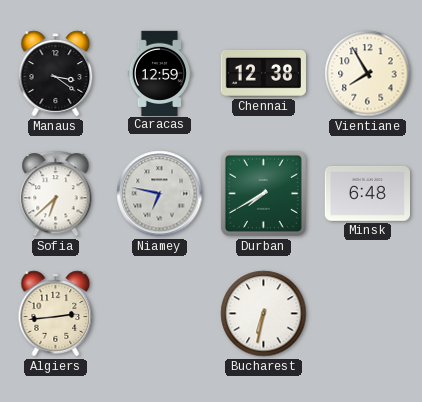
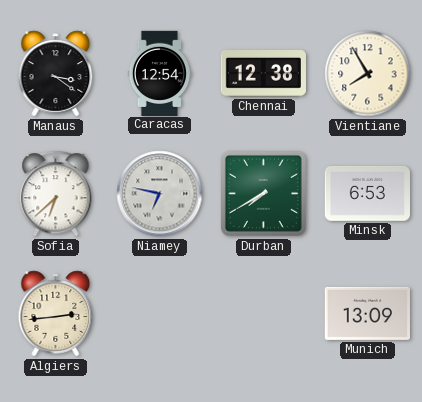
Caracas: 12:59 -> 12:54 (159, 73)
Minsk: 6:48 -> 6:53 (367, 194)
Bucharest: 6:32 -> none (264, 314)
Munich: none -> 13:09 (367, 313)
